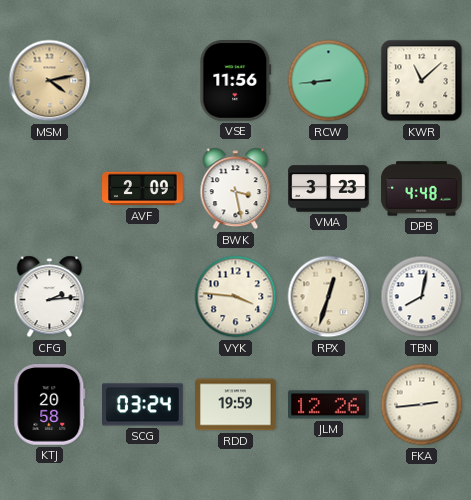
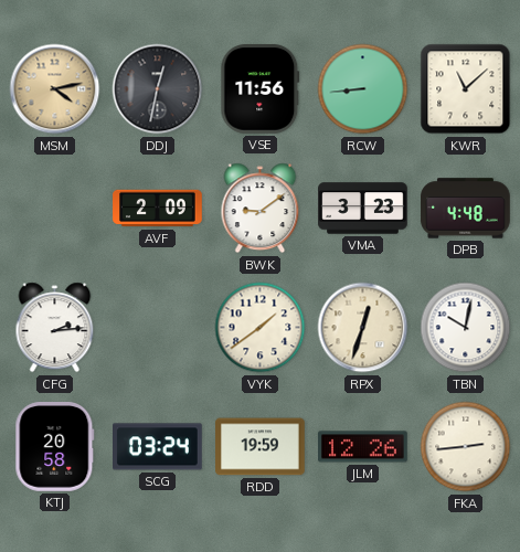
DDJ: none -> 12:32 (158, 89)
BWK: 3:28 -> 9:09 (261, 209)
VYK: 3:46 -> 1:39 (261, 328)
TBN: 8:02 -> 10:02 (466, 328)
